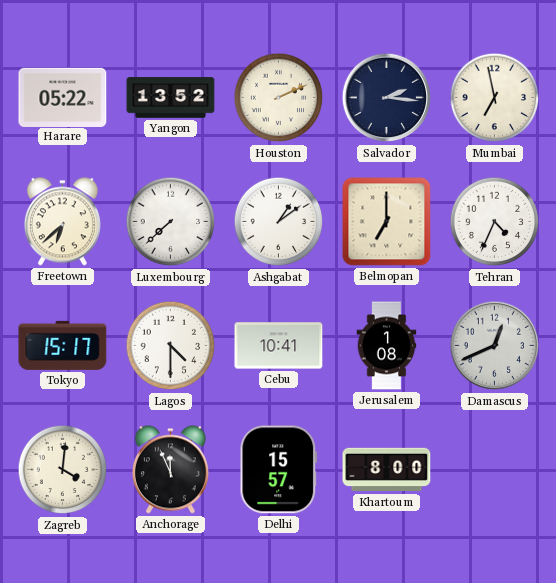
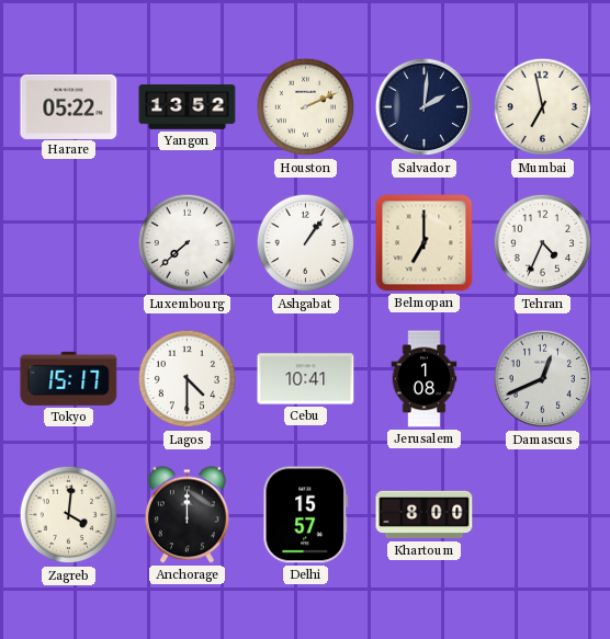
Salvador: 2:16 -> 2:01 (425, 107)
Freetown: 6:38 -> none (62, 222)
Ashgabat: 1:09 -> 1:06 (306, 243)
Anchorage: 11:56 -> 12:00 (187, 515)
